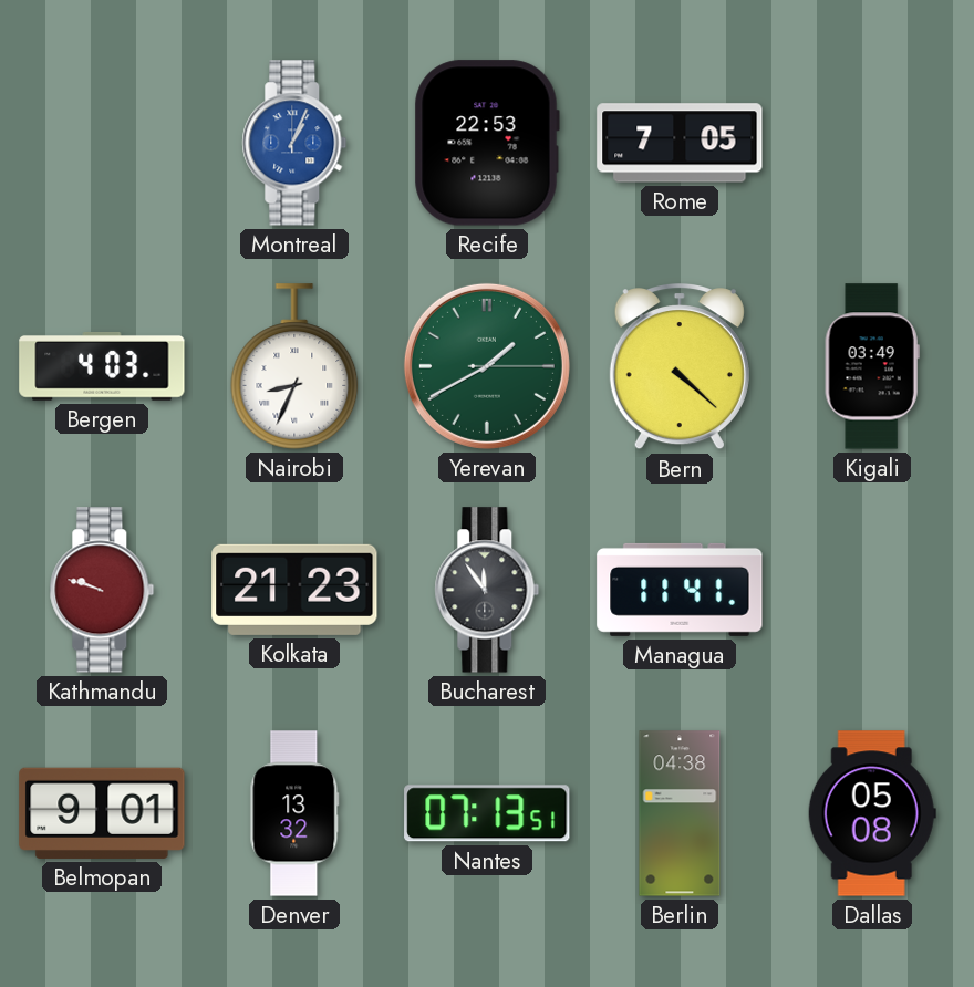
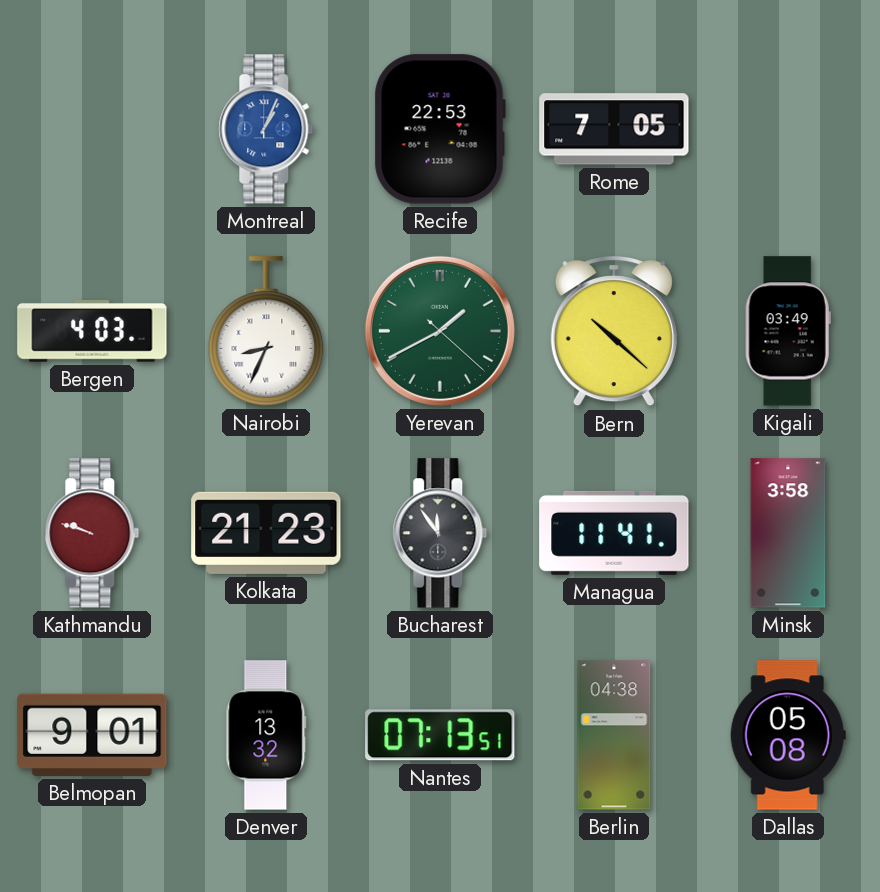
Yerevan: 1:40:15 -> 1:40:22 (440, 331)
Bern: 4:22 -> 10:22 (614, 332)
Minsk: none -> 3:58 (788, 533)
